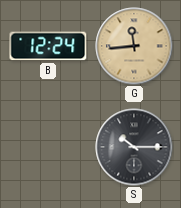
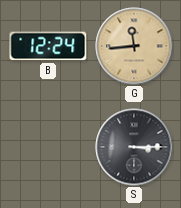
S: 10:15 -> 3:15 (134, 147)
